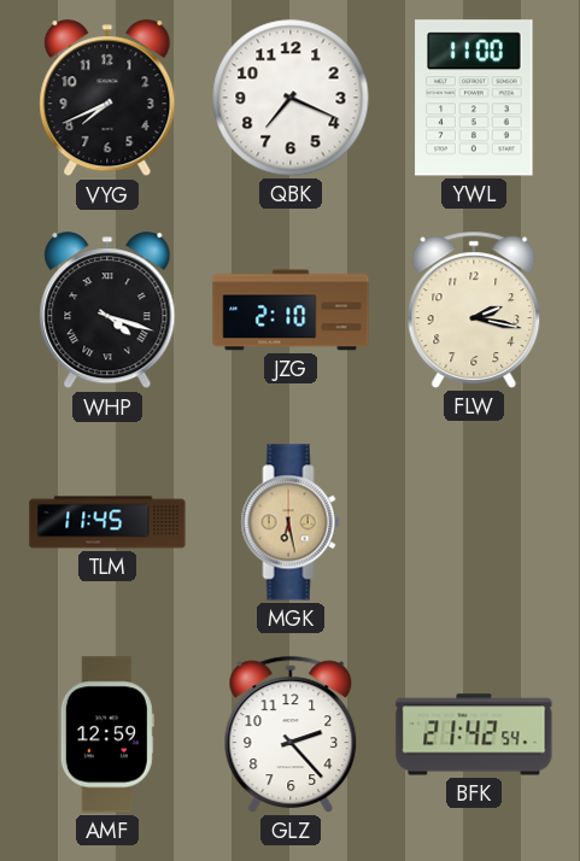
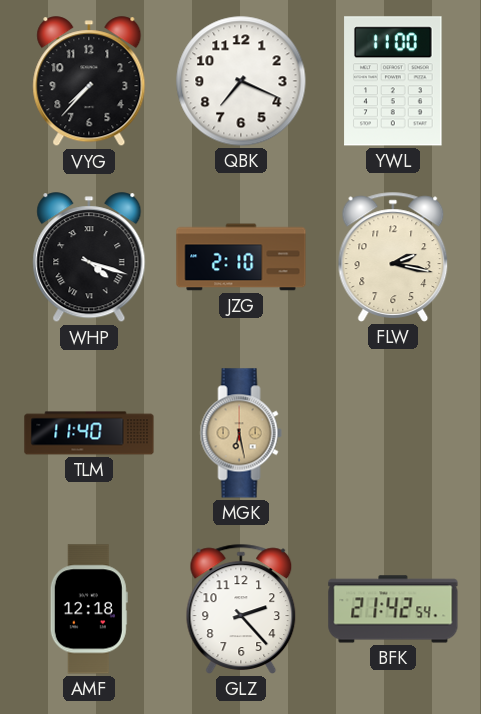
VYG: 7:41 -> 7:37 (89, 82)
TLM: 11:45 -> 11:40 (89, 433)
AMF: 12:59 -> 12:18 (89, 609)
